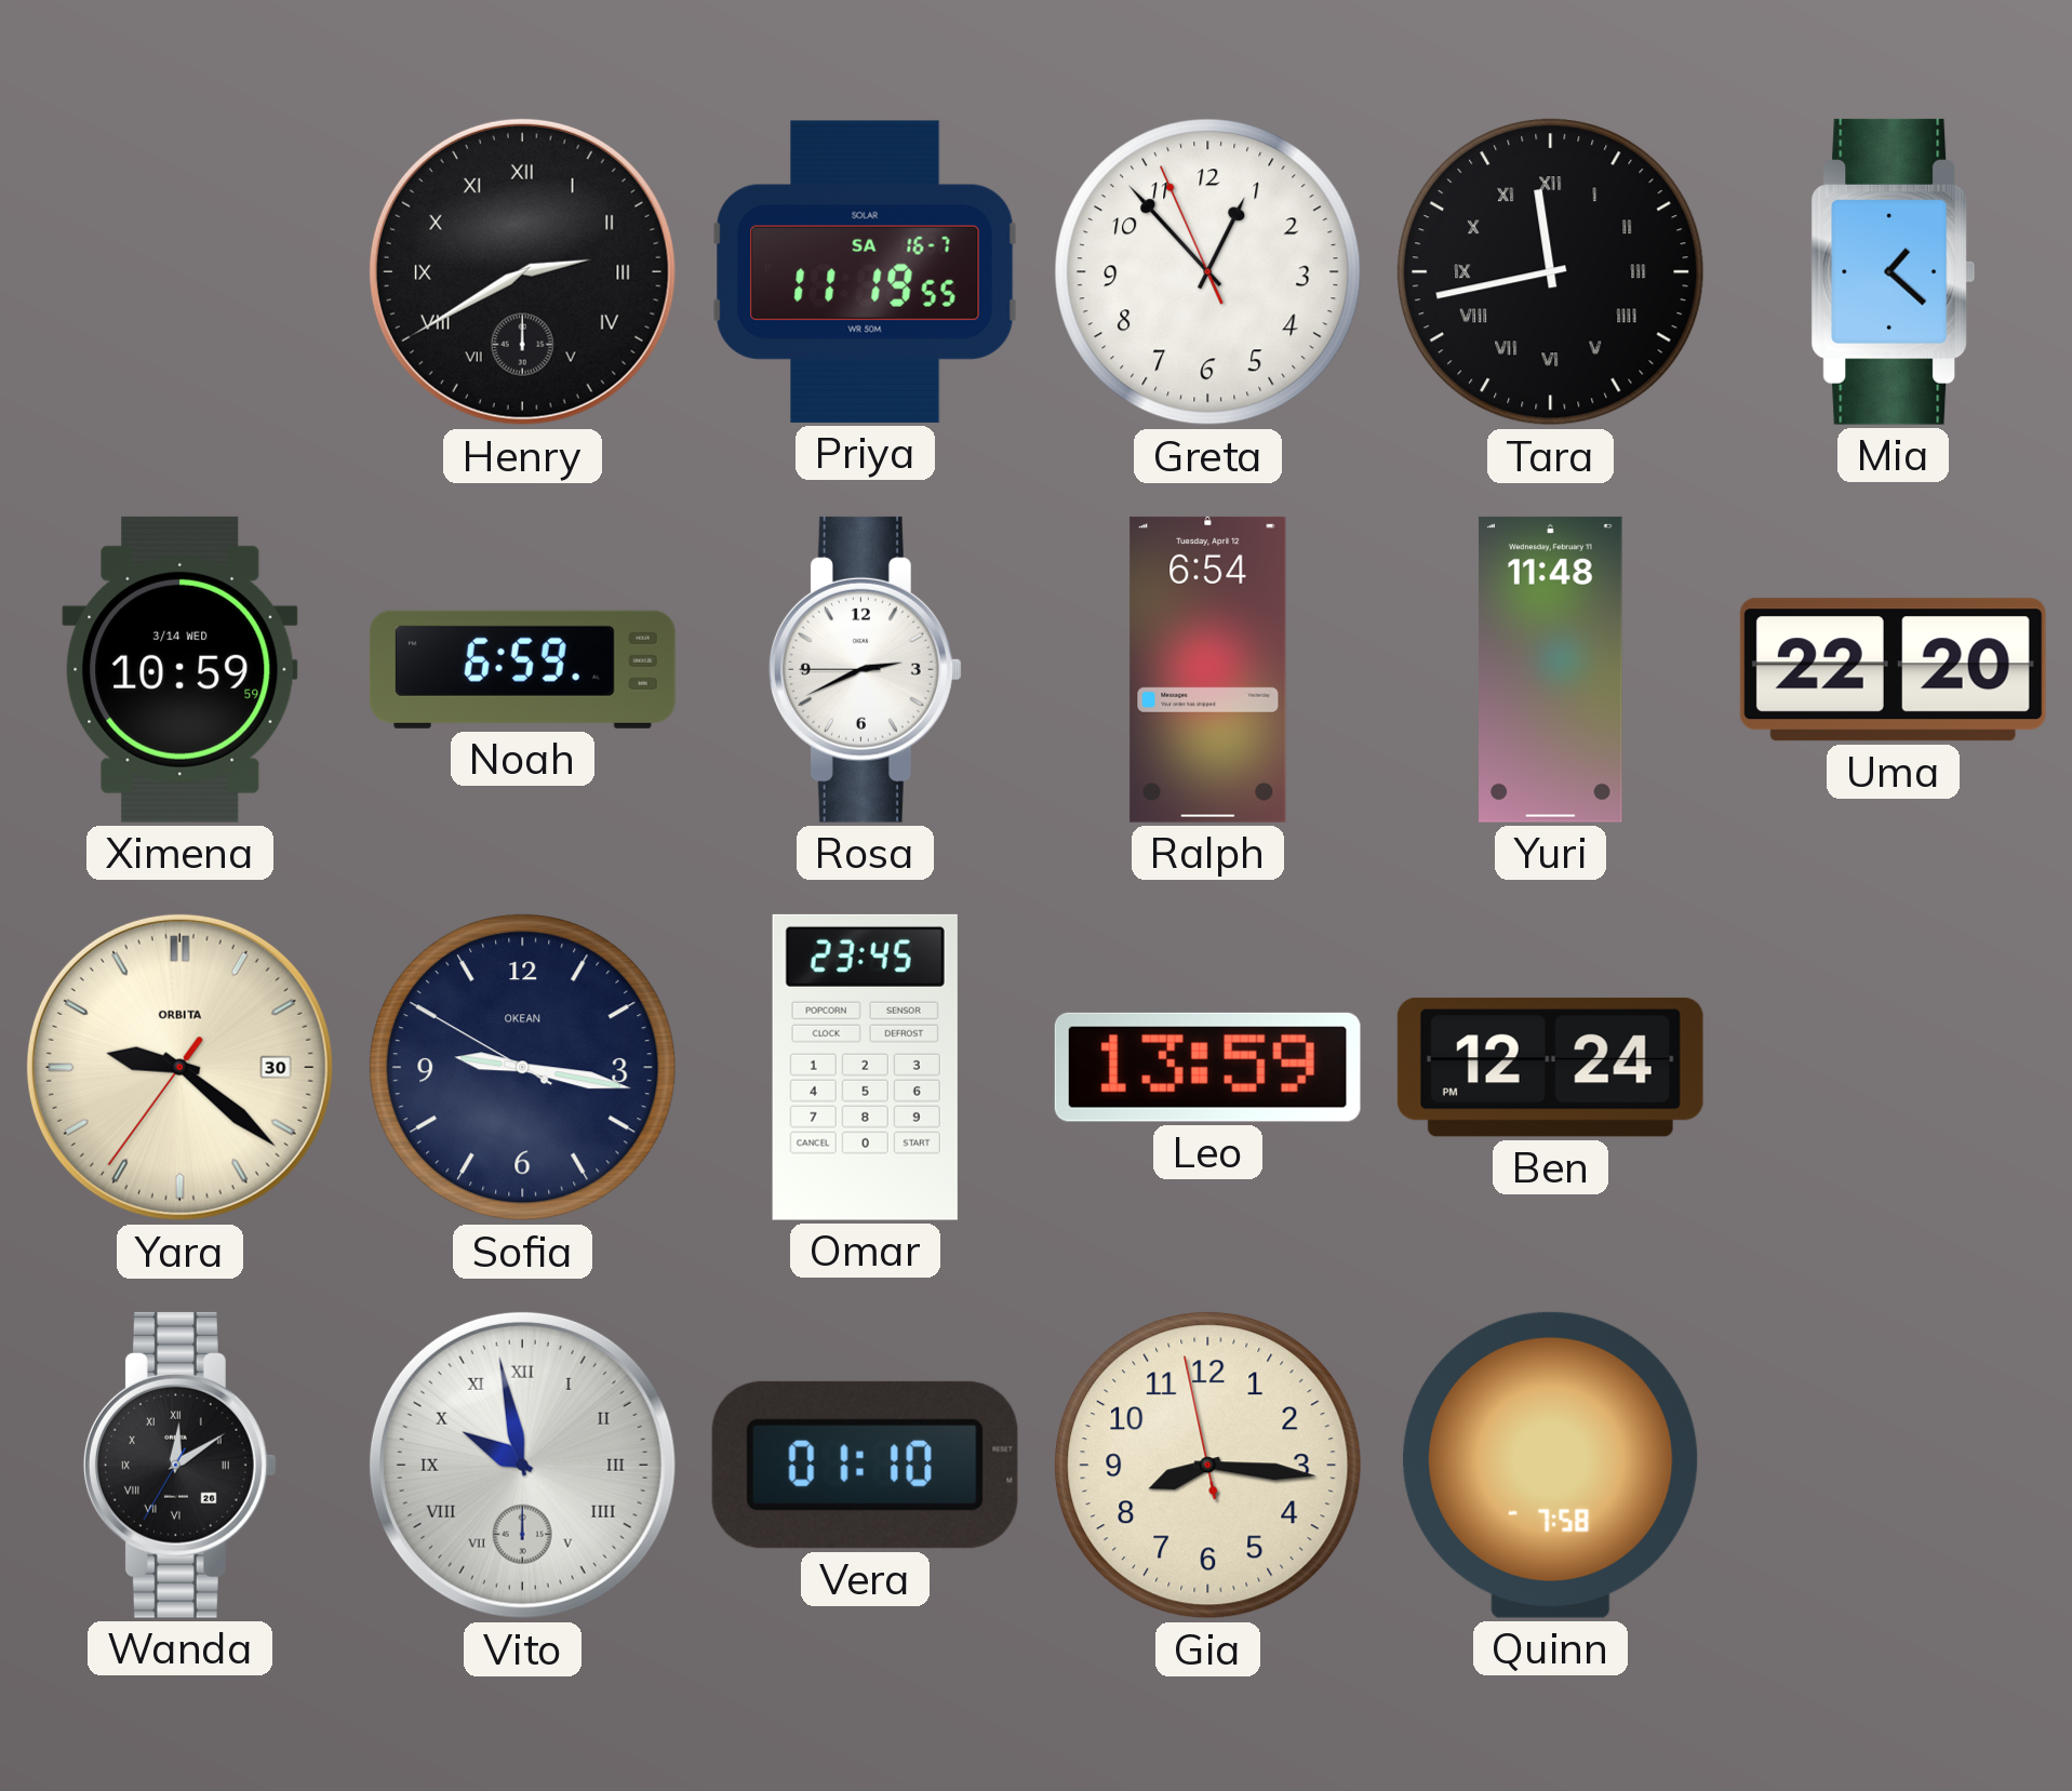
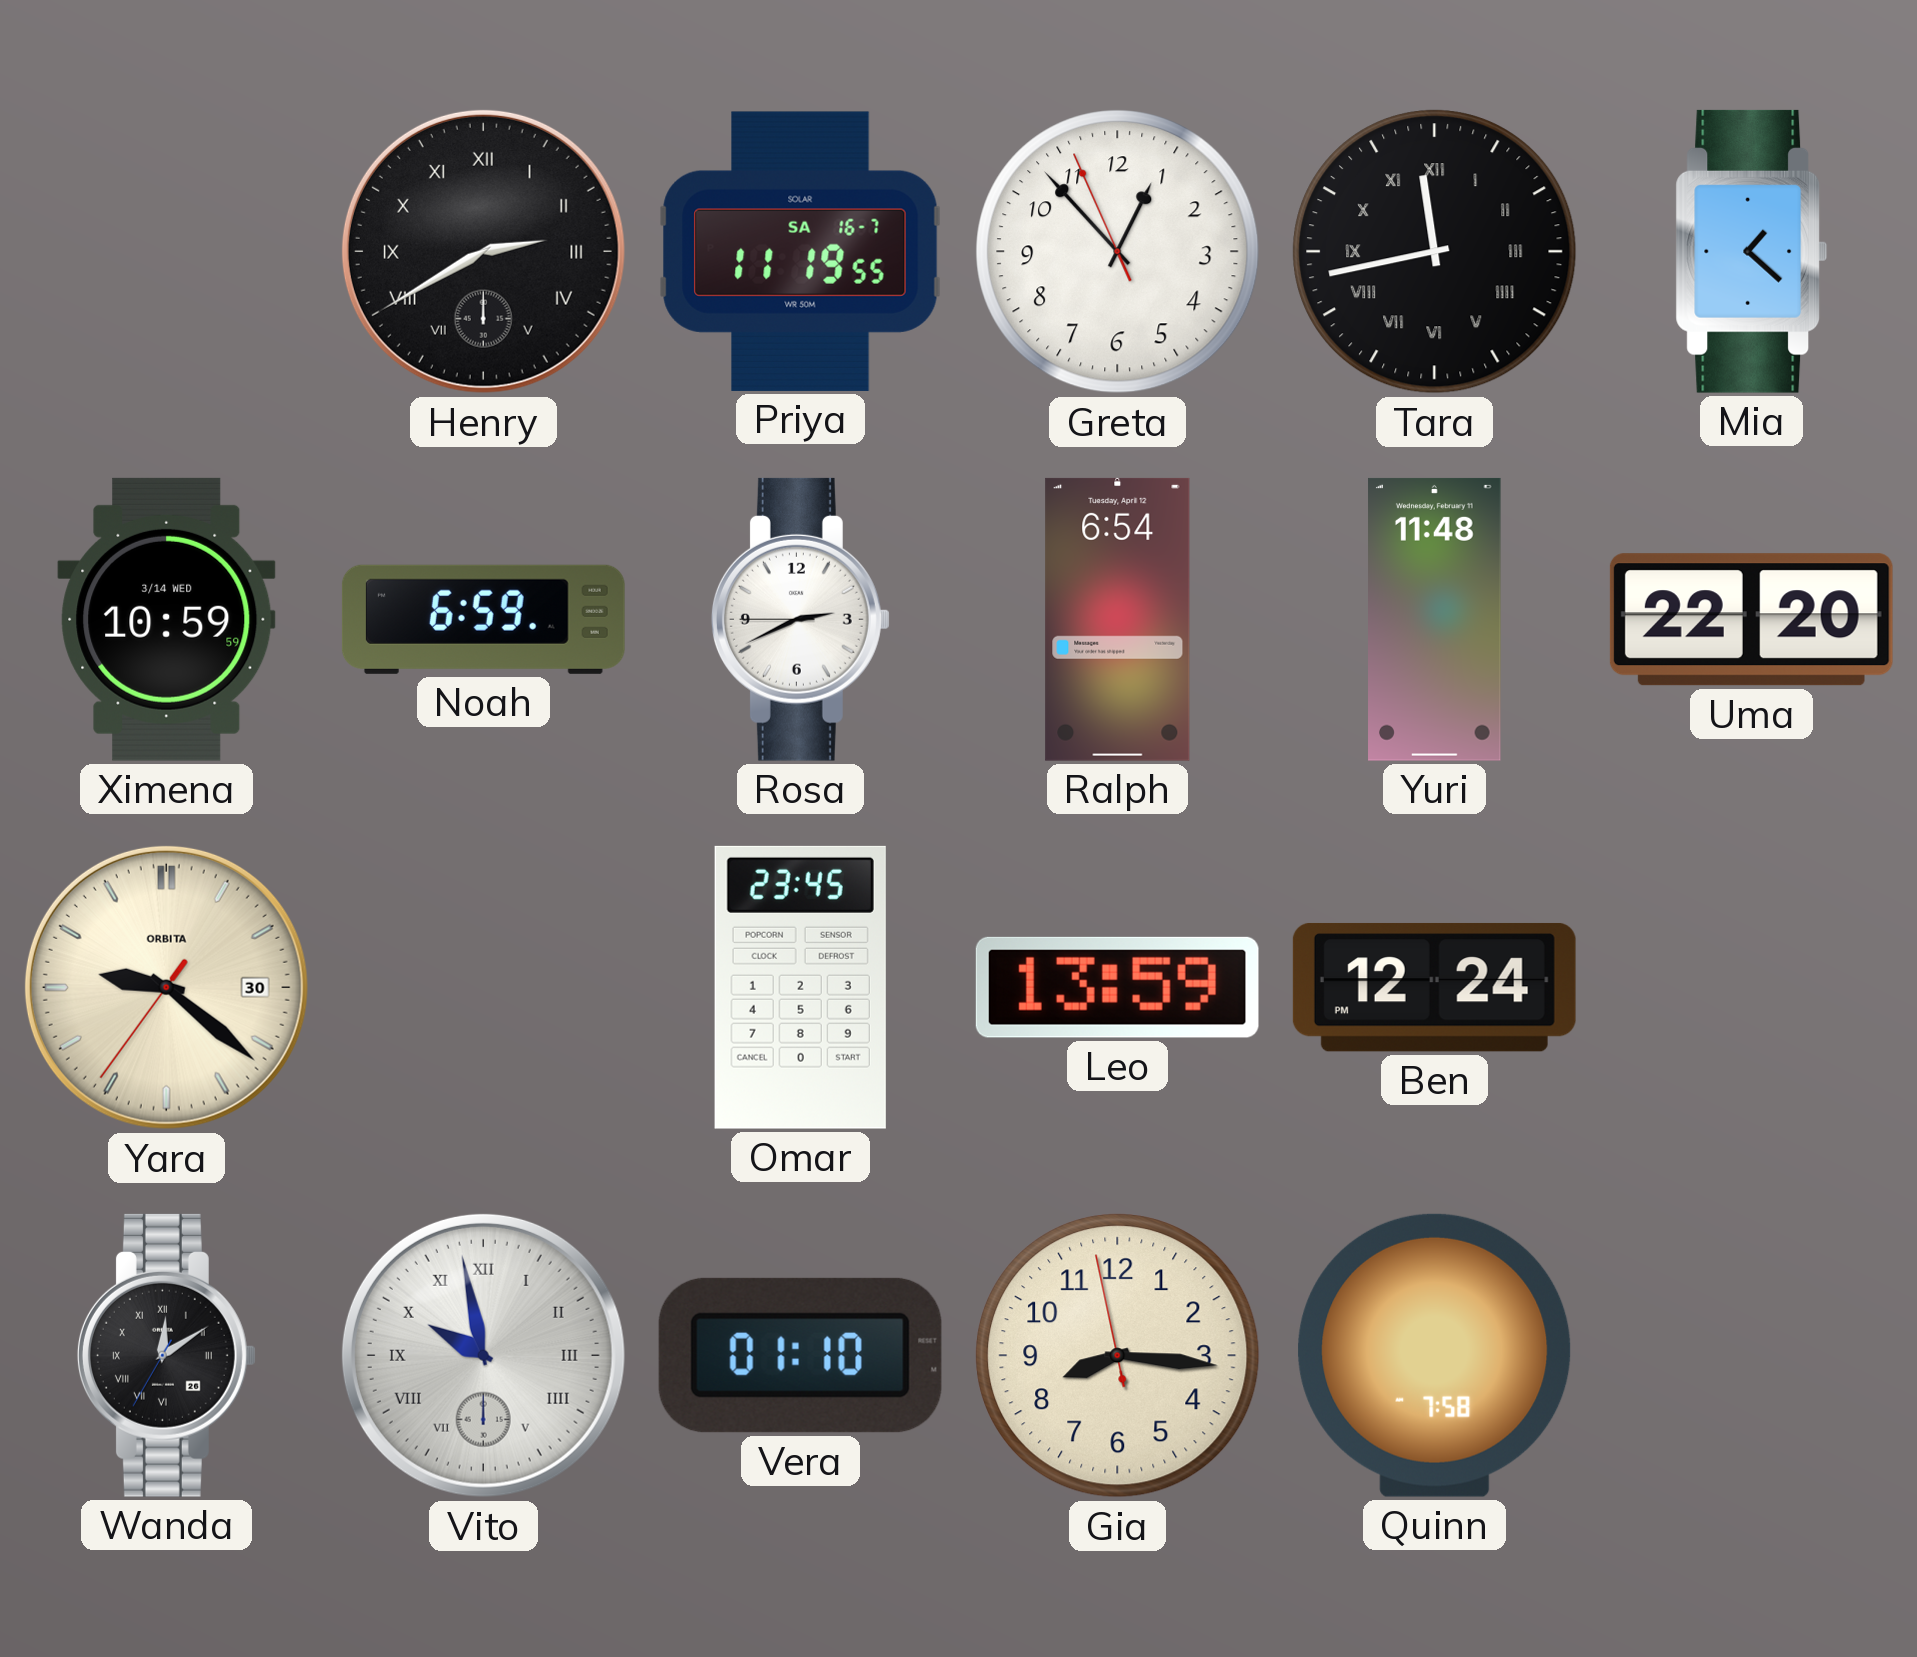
Sofia: 9:16 -> none (523, 1068)
